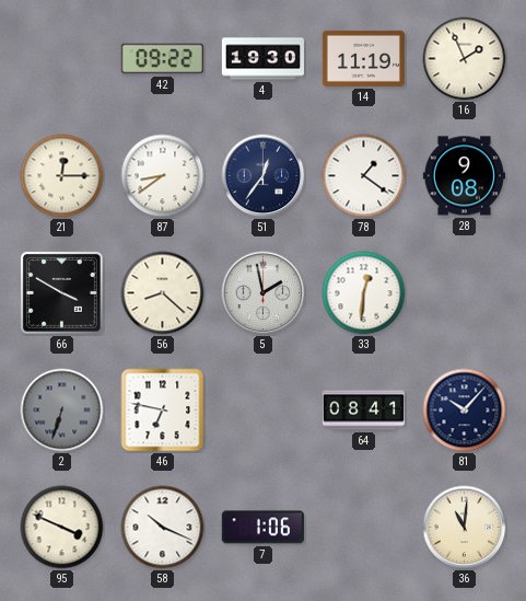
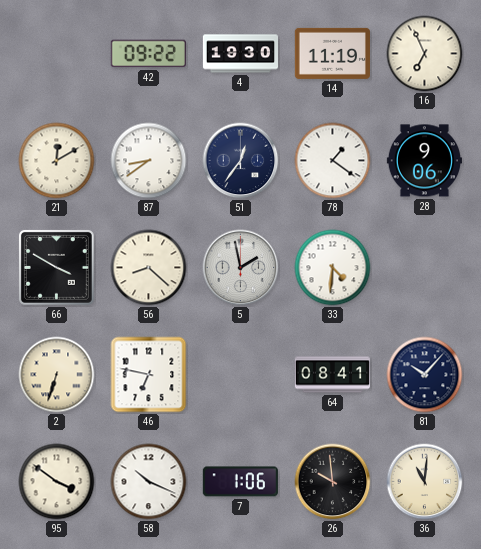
16: 1:56 -> 6:56 (425, 54)
21: 12:15 -> 12:10 (57, 161)
28: 9:08 -> 9:06 (424, 161)
33: 12:31 -> 4:31 (333, 268)
2 dial: grey -> cream (57, 375)
95: 3:49 -> 3:51 (57, 482)
26: none -> 9:59 (333, 482)
